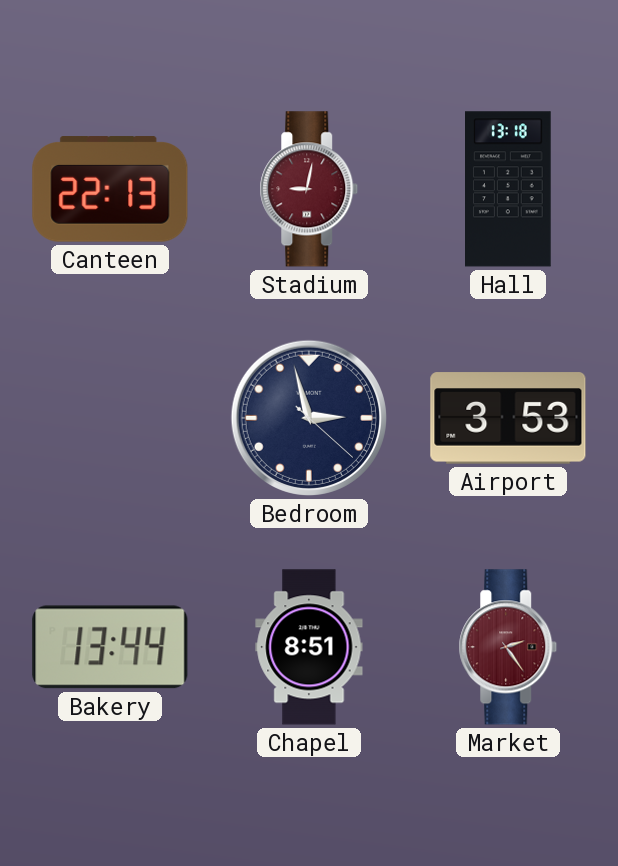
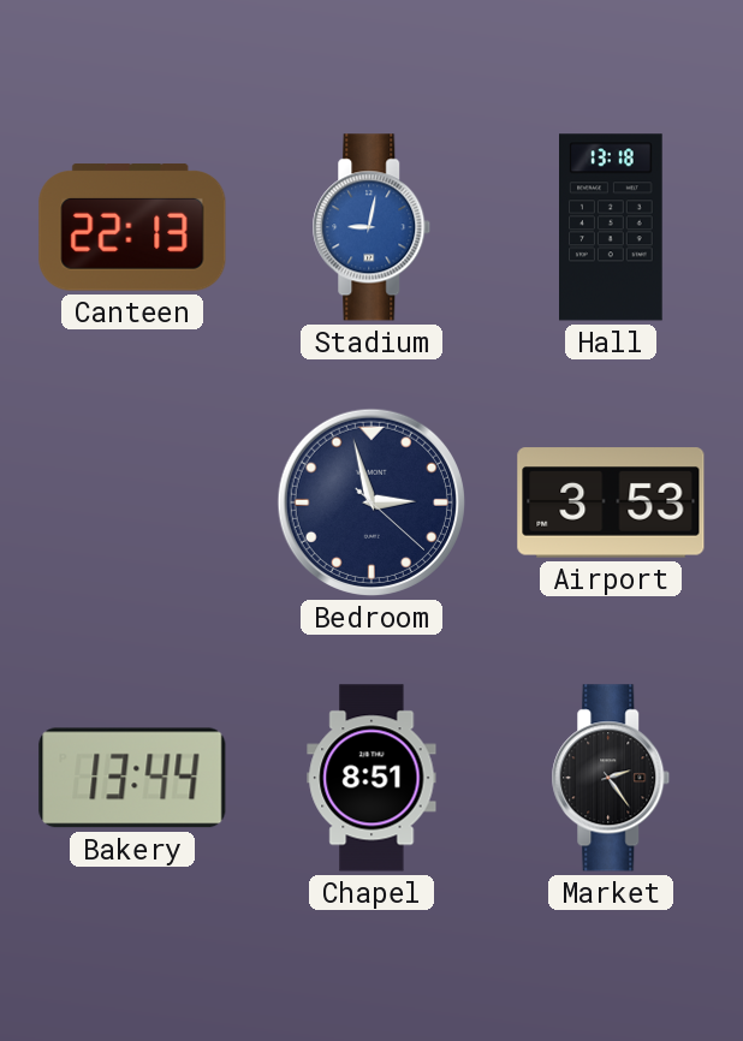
Stadium dial: burgundy -> blue (371, 227)
Market dial: burgundy -> black (611, 778)
